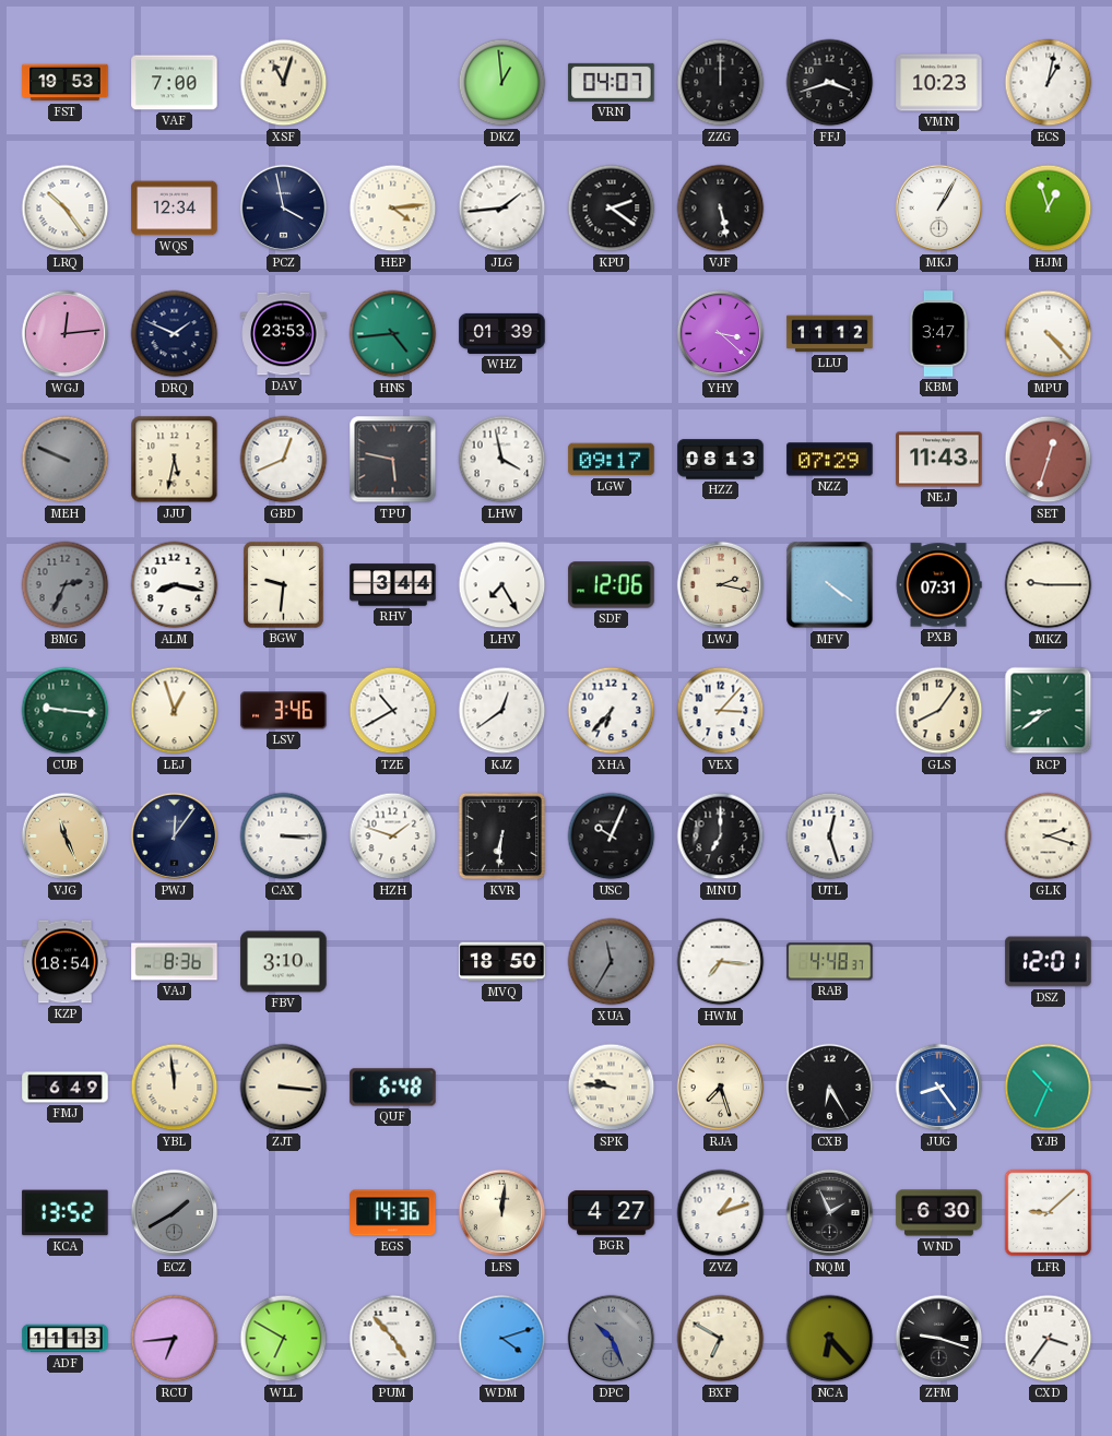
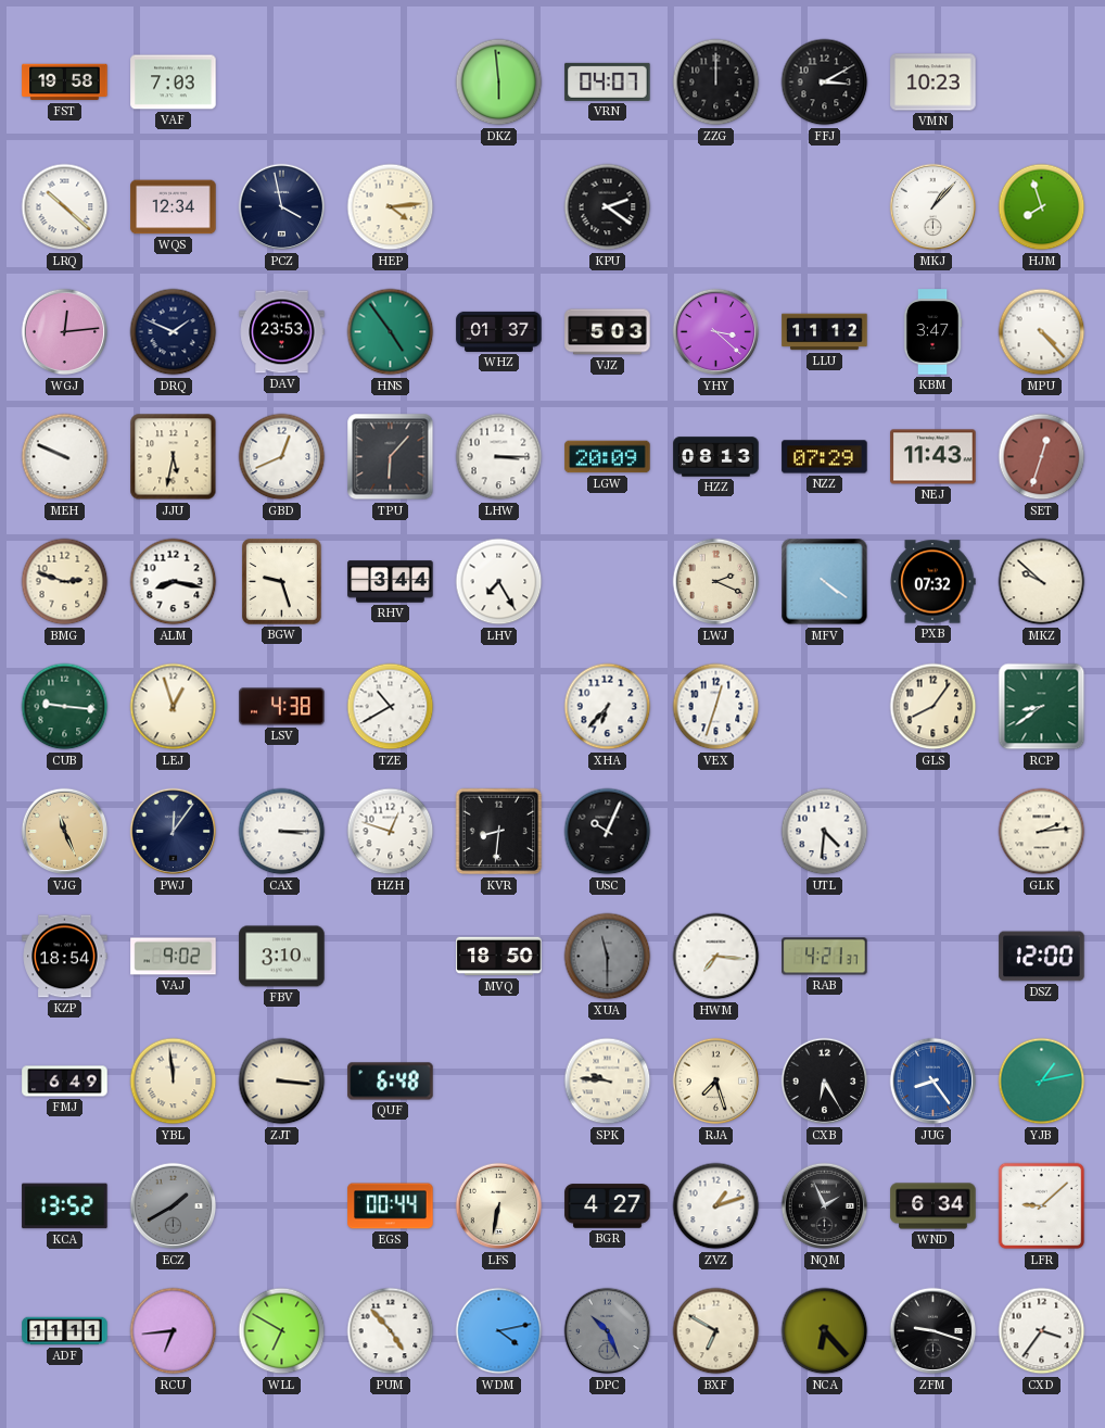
FST: 19:53 -> 19:58 (65, 83)
VAF: 7:00 -> 7:03 (174, 83)
XSF: 11:03 -> none (284, 83)
DKZ: 12:59 -> 5:59 (499, 83)
FFJ: 3:42 -> 3:10 (825, 83)
ECS: 1:02 -> none (1049, 83)
LRQ: 10:24 -> 10:22 (65, 207)
JLG: 1:44 -> none (502, 209)
VJF: 5:28 -> none (721, 209)
MKJ: 1:05 -> 1:07 (933, 207)
HJM: 12:57 -> 7:57 (1042, 207)
HNS: 4:44 -> 4:54 (391, 332)
WHZ: 01:39 -> 01:37 (499, 331)
VJZ: none -> 5:03 (608, 332)
MEH dial: grey -> white (65, 457)
TPU: 5:47 -> 6:07 (391, 457)
LHW: 3:58 -> 3:15 (499, 457)
LGW: 09:17 -> 20:09 (608, 457)
BMG: 2:34 -> 2:48 (65, 582)
BMG dial: grey -> cream (65, 582)
BGW: 9:31 -> 9:27 (282, 582)
SDF: 12:06 -> none (612, 585)
LWJ: 2:17 -> 2:19 (716, 582)
PXB: 07:31 -> 07:32 (932, 582)
MKZ: 9:15 -> 9:52 (1042, 582)
LSV: 3:46 -> 4:38 (282, 707)
KJZ: 12:39 -> none (502, 711)
VEX: 3:07 -> 12:33 (716, 707)
HZH: 1:48 -> 12:48 (391, 832)
KVR: 6:31 -> 8:31 (499, 832)
MNU: 7:00 -> none (721, 836)
UTL: 12:27 -> 4:31 (825, 832)
GLK: 2:18 -> 2:14 (1042, 832)
VAJ: 8:36 -> 9:02 (174, 957)
XUA: 11:35 -> 11:30 (608, 957)
RAB: 4:48 -> 4:21 (825, 957)
DSZ: 12:01 -> 12:00 (1042, 957)
YJB: 10:34 -> 1:13 (1042, 1082)
EGS: 14:36 -> 00:44 (391, 1206)
LFS: 12:01 -> 6:32 (499, 1206)
WND: 6:30 -> 6:34 (933, 1206)
ADF: 11:13 -> 11:11 (65, 1331)
WDM: 4:12 -> 4:13 (499, 1331)
